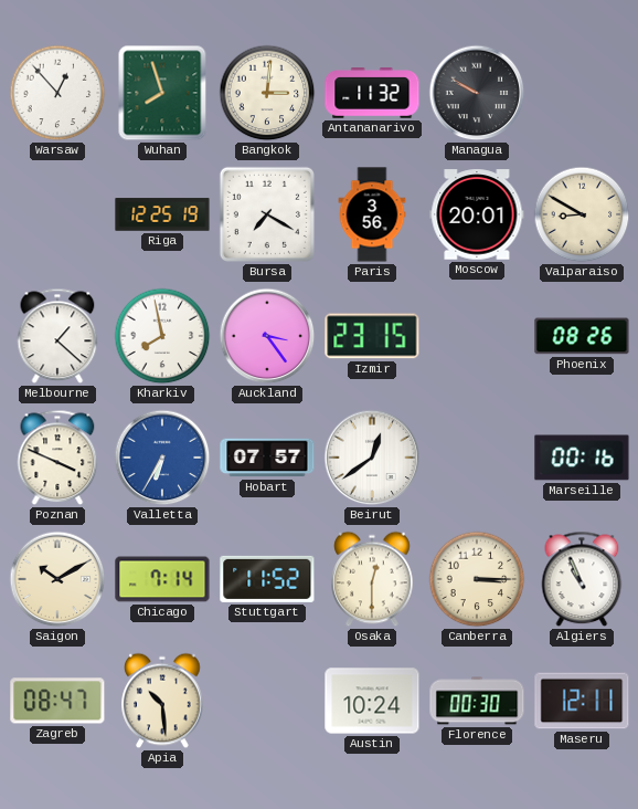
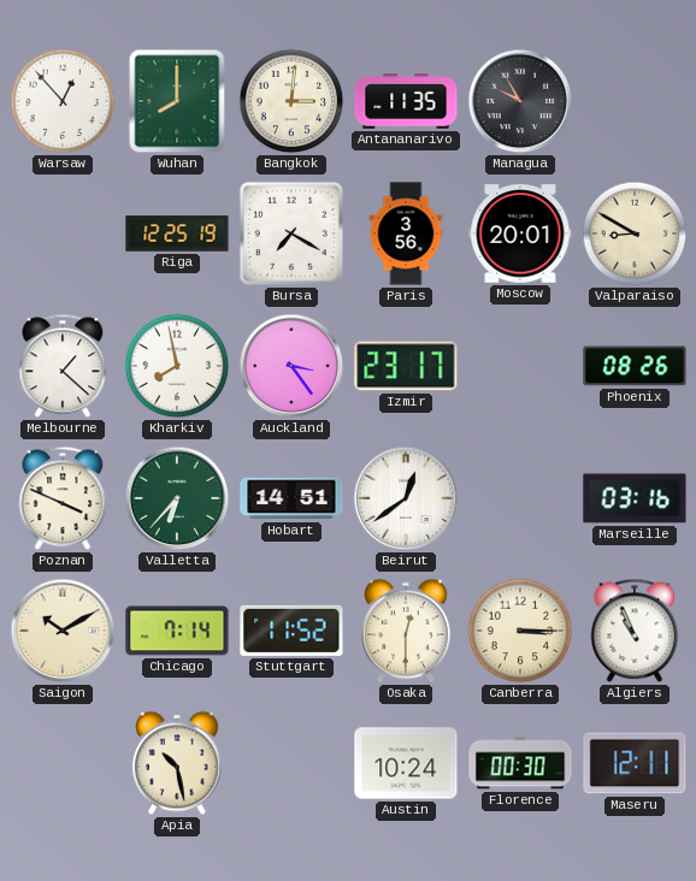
Wuhan: 7:57 -> 8:00 (177, 101)
Antananarivo: 11:32 -> 11:35 (406, 101)
Managua: 9:50 -> 9:55 (520, 101)
Izmir: 23:15 -> 23:17 (406, 366)
Valletta: 6:35 -> 6:37 (177, 498)
Valletta dial: blue -> green (177, 498)
Hobart: 07:57 -> 14:51 (291, 498)
Marseille: 00:16 -> 03:16 (635, 498)
Zagreb: 08:47 -> none (57, 701)
Apia: 10:29 -> 10:28 (177, 763)
